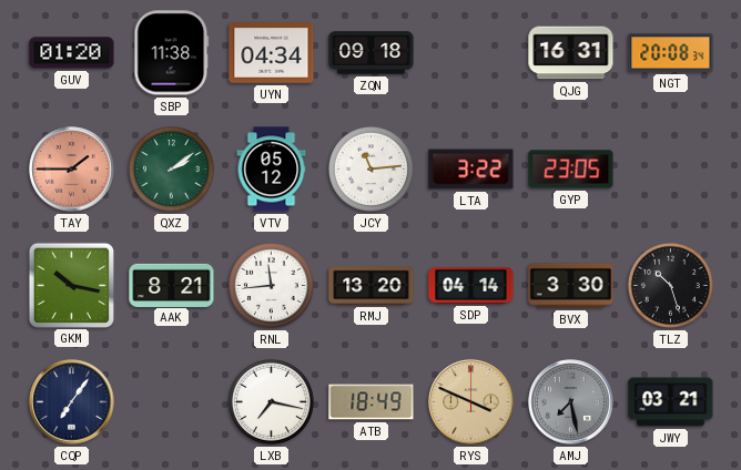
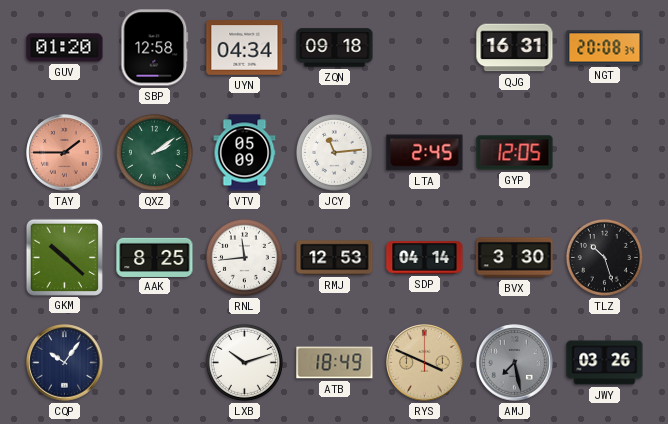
SBP: 11:38 -> 12:58 (155, 48)
VTV: 05:12 -> 05:09 (245, 153)
LTA: 3:22 -> 2:45 (425, 153)
GYP: 23:05 -> 12:05 (515, 153)
GKM: 10:17 -> 10:22 (64, 257)
AAK: 8:21 -> 8:25 (155, 257)
RMJ: 13:20 -> 12:53 (335, 258)
CQP: 7:06 -> 10:06 (65, 363)
LXB: 7:17 -> 10:12 (244, 362)
JWY: 03:21 -> 03:26 (605, 363)
